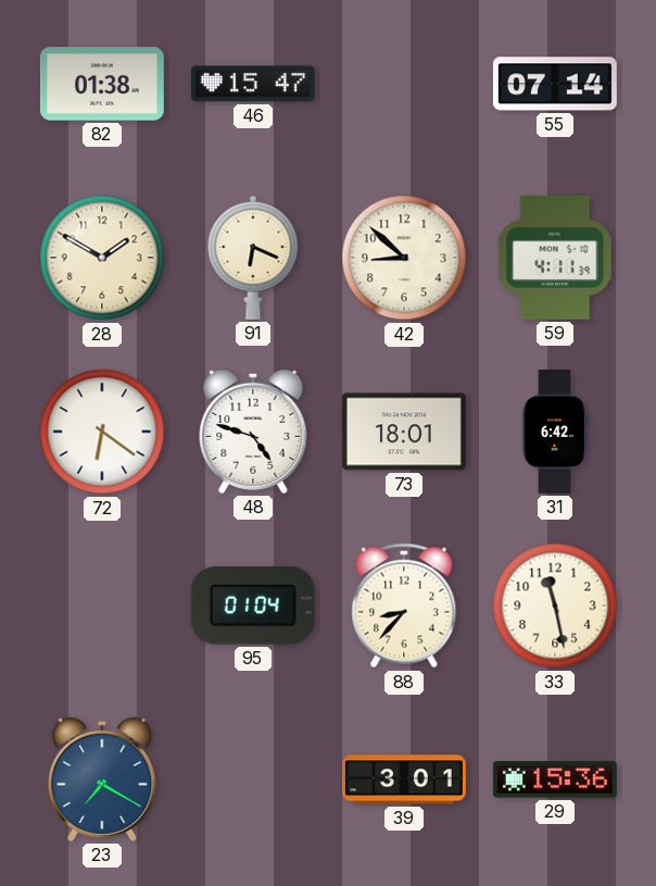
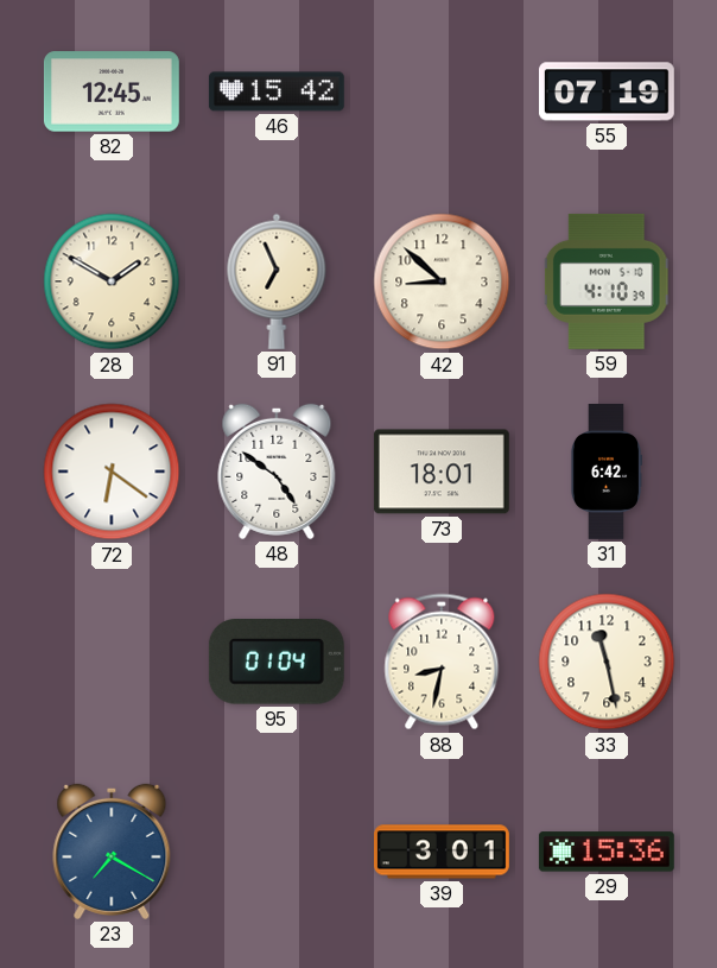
82: 01:38 -> 12:45 (112, 91)
46: 15:47 -> 15:42 (277, 91)
55: 07:14 -> 07:19 (607, 91)
91: 6:19 -> 6:56 (277, 281)
59: 4:11 -> 4:10 (607, 281)
48: 4:48 -> 4:51 (277, 472)
88: 8:37 -> 8:32 (442, 662)
